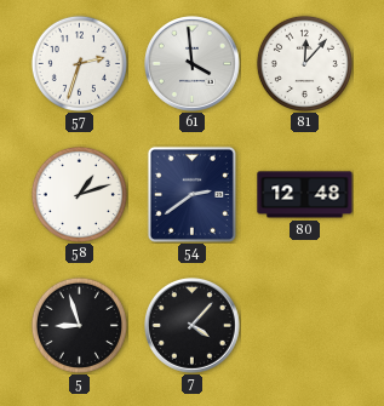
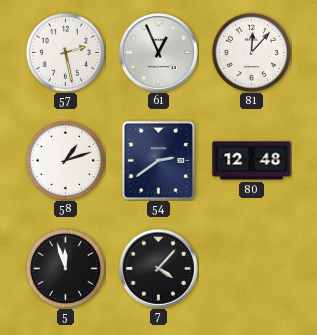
57: 2:33 -> 2:28 (65, 52)
61: 3:59 -> 12:56 (159, 53)
5: 8:57 -> 11:57 (65, 268)
